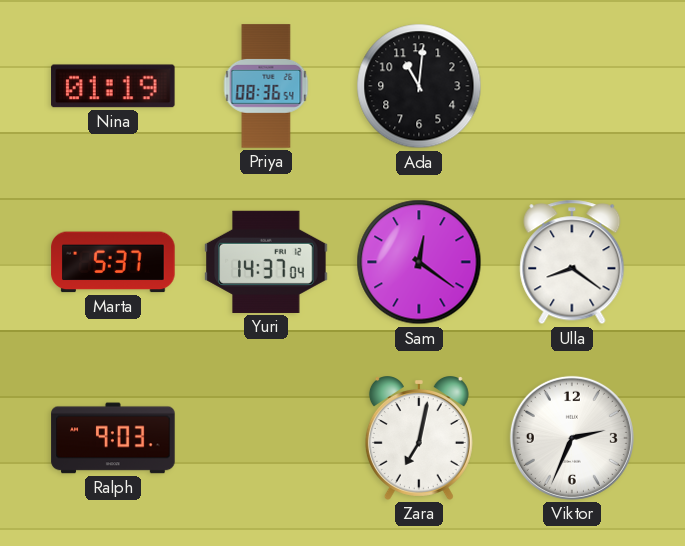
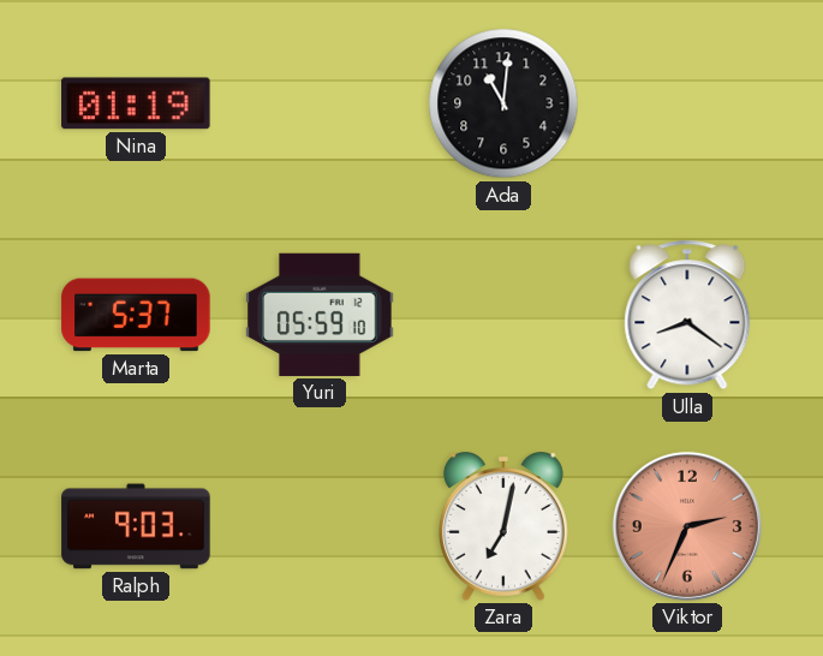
Priya: 08:36 -> none (266, 86)
Yuri: 14:37 -> 05:59 (320, 315)
Sam: 12:21 -> none (419, 262)
Viktor dial: white -> salmon (687, 526)
